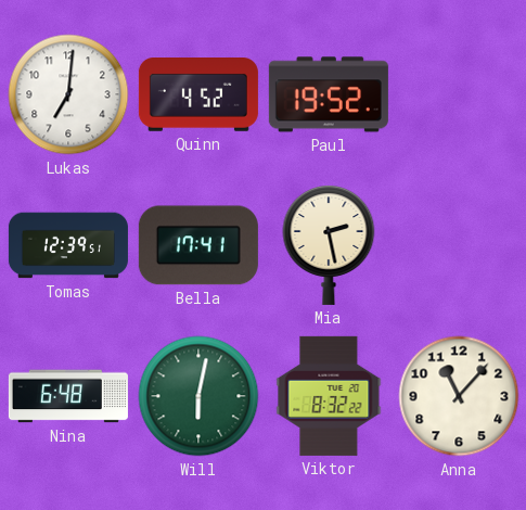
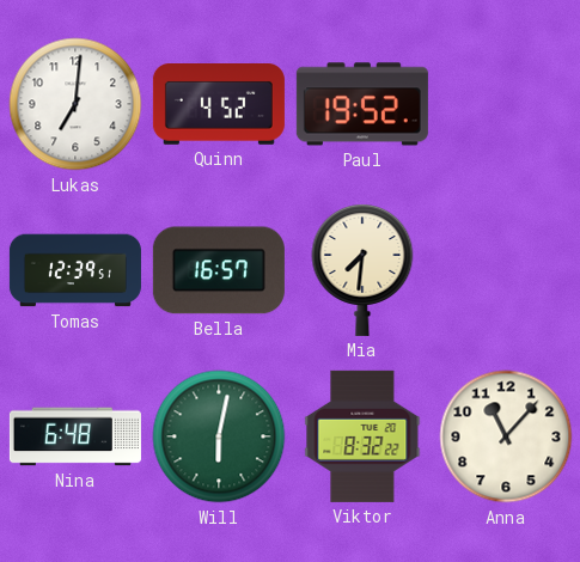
Bella: 17:41 -> 16:57 (219, 270)
Mia: 2:28 -> 7:31 (362, 270)
